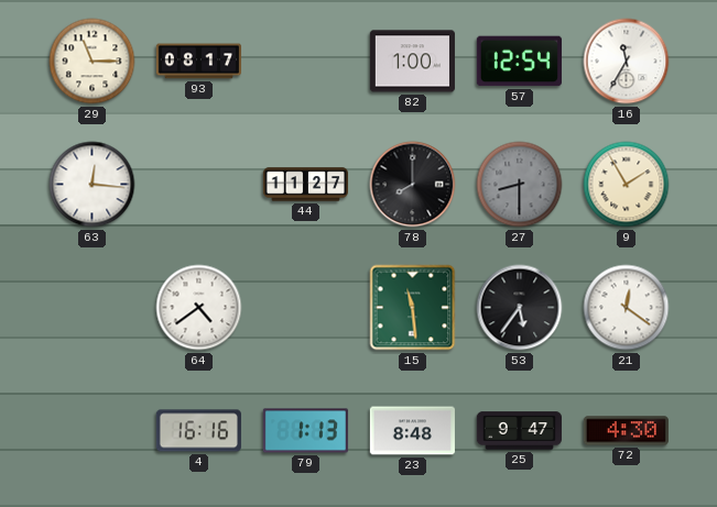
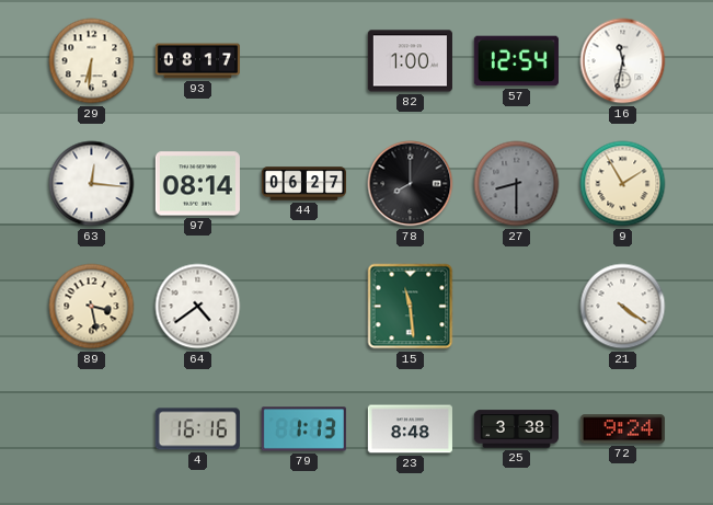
29: 11:15 -> 6:31 (92, 61)
16: 11:35 -> 11:32 (623, 61)
97: none -> 08:14 (197, 184)
44: 11:27 -> 06:27 (303, 184)
89: none -> 3:28 (92, 307)
53: 5:36 -> none (520, 308)
21: 12:21 -> 4:21 (623, 307)
25: 9:47 -> 3:38 (516, 429)
72: 4:30 -> 9:24 (622, 429)
